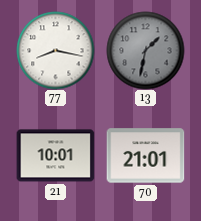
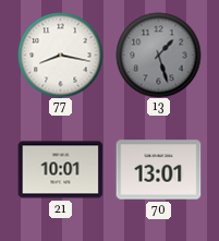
13: 1:32 -> 1:27 (158, 55)
70: 21:01 -> 13:01 (158, 170)
